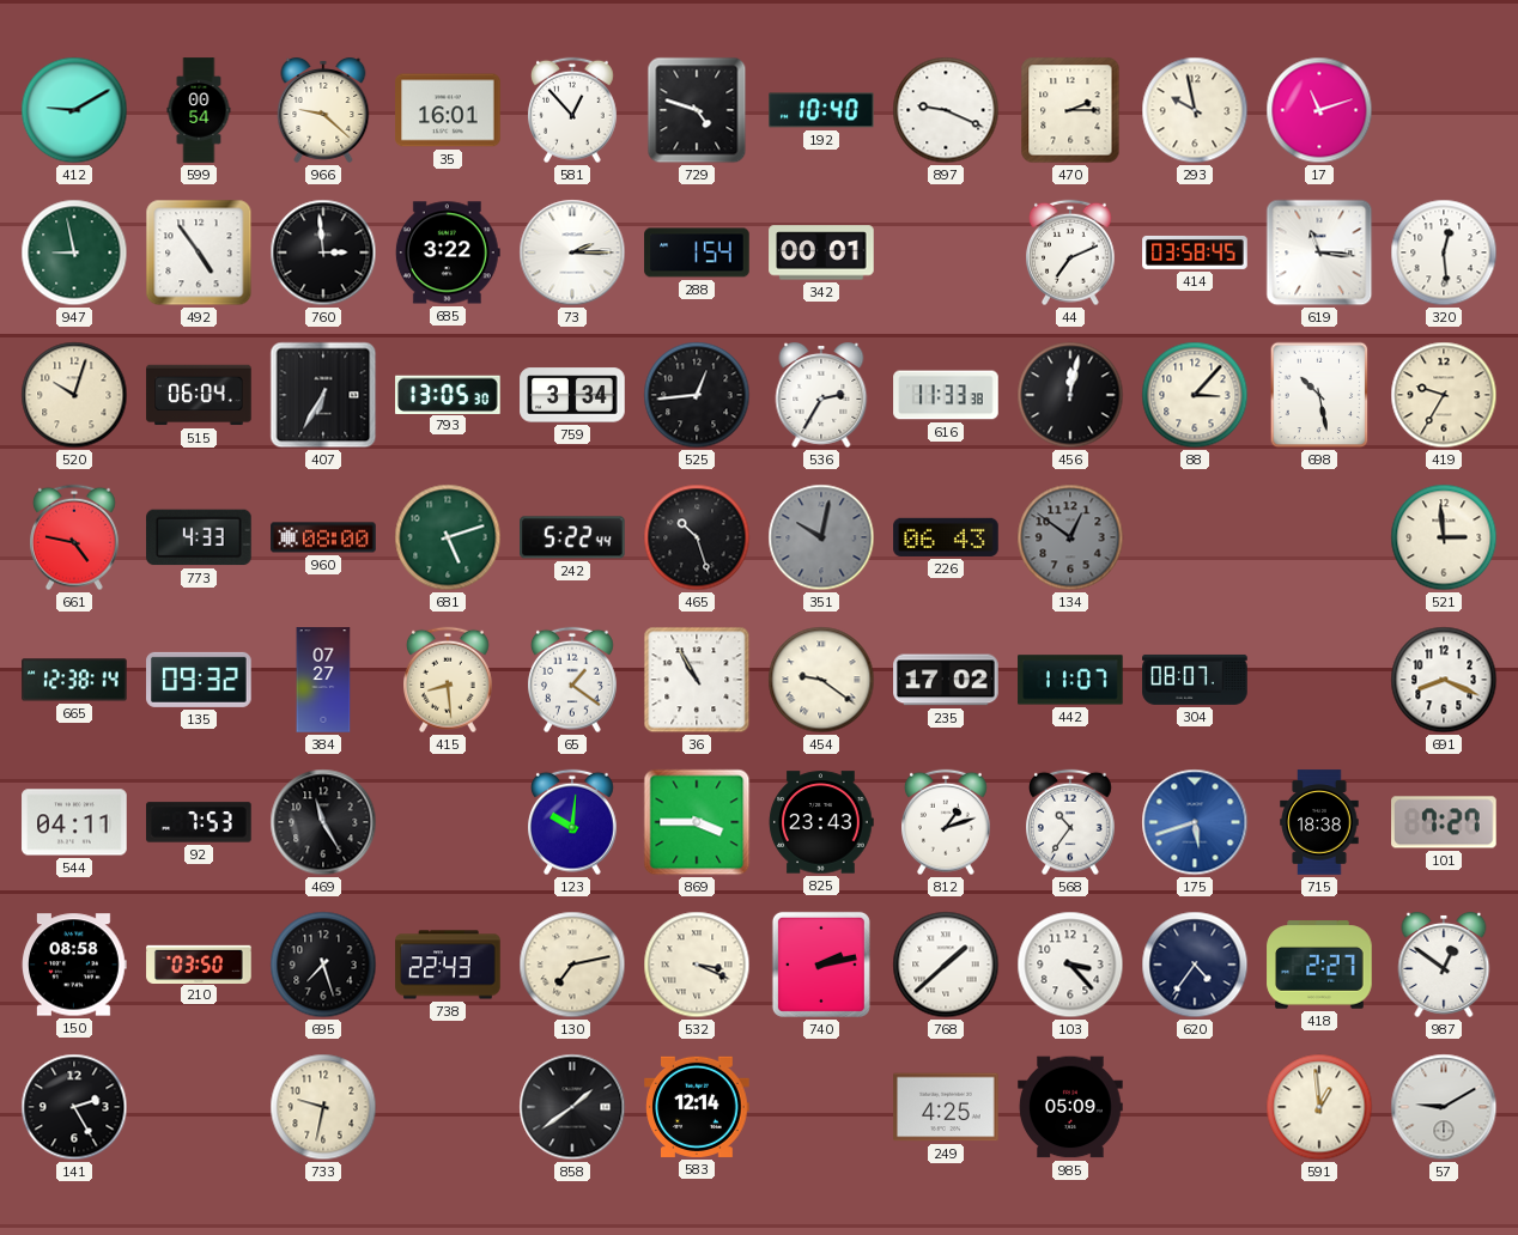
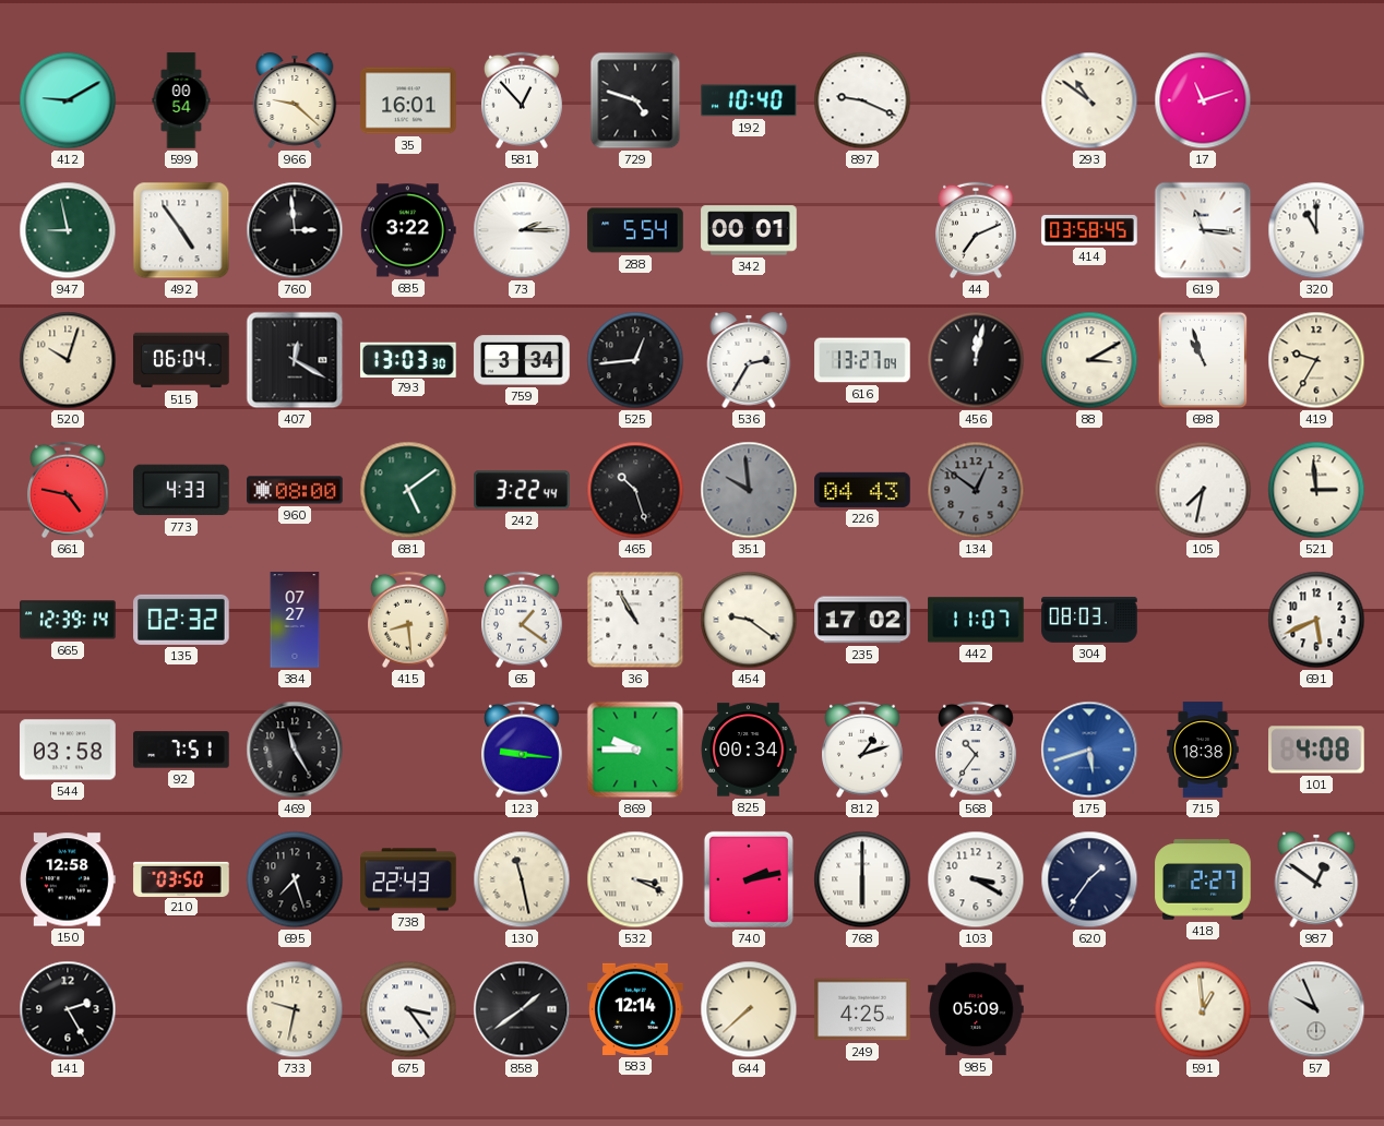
470: 2:15 -> none (1070, 110)
293: 9:58 -> 10:51 (1089, 100)
288: 1:54 -> 5:54 (635, 230)
320: 12:29 -> 11:00 (1316, 230)
407: 6:35 -> 12:20 (295, 360)
793: 13:05 -> 13:03 (408, 359)
616: 11:33 -> 13:27 (862, 360)
88: 3:07 -> 3:10 (1089, 360)
698: 10:28 -> 10:57 (1203, 360)
681: 5:12 -> 5:09 (408, 490)
242: 5:22 -> 3:22 (523, 490)
351: 10:02 -> 9:59 (749, 490)
226: 06:43 -> 04:43 (862, 490)
105: none -> 7:32 (1203, 490)
665: 12:38 -> 12:39 (68, 620)
135: 09:32 -> 02:32 (181, 620)
304: 08:07 -> 08:03 (1089, 620)
691: 8:19 -> 5:41 (1316, 620)
544: 04:11 -> 03:58 (68, 750)
92: 7:53 -> 7:51 (181, 750)
123: 10:01 -> 9:16 (523, 750)
869: 3:45 -> 9:45 (635, 750)
825: 23:43 -> 00:34 (749, 750)
101: 7:27 -> 4:08 (1316, 750)
150: 08:58 -> 12:58 (68, 879)
130: 7:13 -> 11:28 (522, 879)
768: 1:38 -> 6:00 (862, 879)
103: 3:23 -> 3:20 (976, 879)
620: 4:36 -> 1:36 (1089, 879)
675: none -> 3:24 (408, 1009)
644: none -> 7:38 (749, 1009)
57: 9:10 -> 9:56 (1316, 1009)
